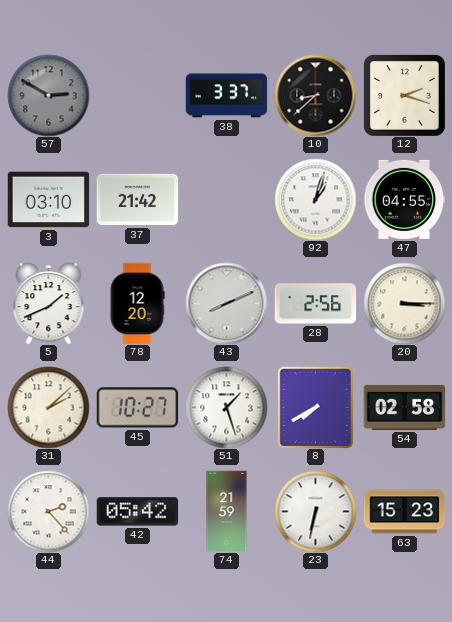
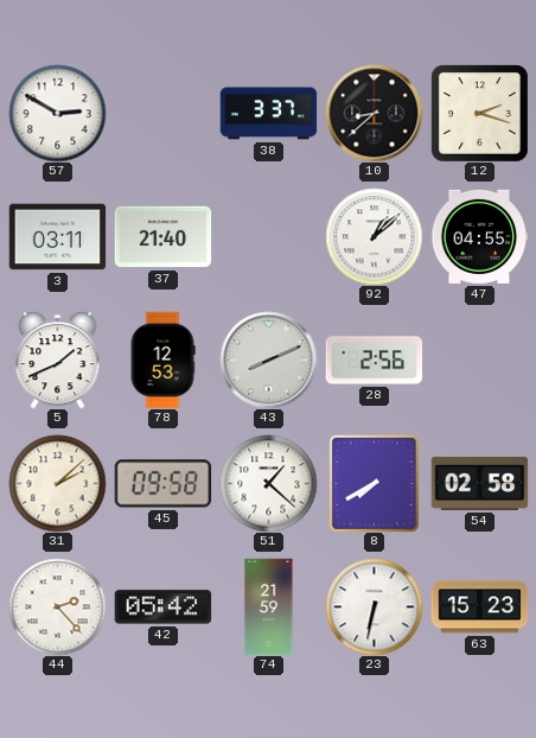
57 dial: grey -> white (57, 113)
3: 03:10 -> 03:11 (57, 237)
37: 21:42 -> 21:40 (162, 237)
92: 1:03 -> 1:08 (374, 236)
78: 12:20 -> 12:53 (162, 360)
20: 3:15 -> none (404, 303)
45: 10:27 -> 09:58 (162, 484)
51: 1:27 -> 1:22 (268, 483)
